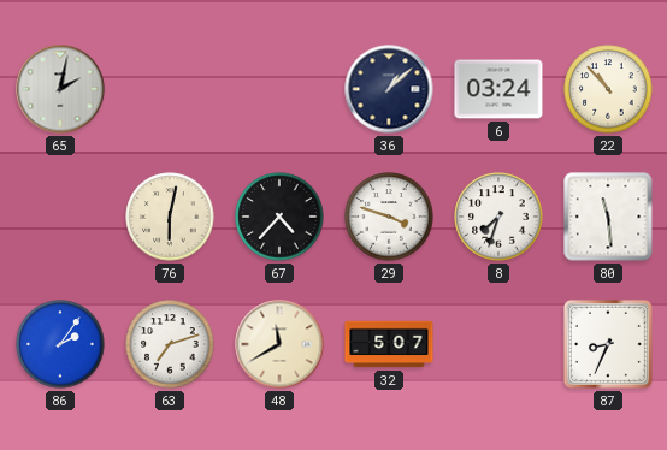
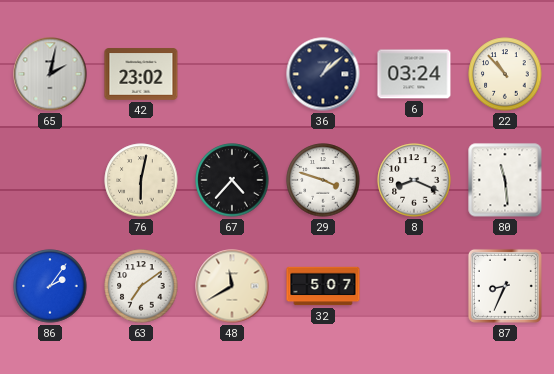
42: none -> 23:02 (141, 74)
8: 7:33 -> 8:19 (414, 180)
63: 7:12 -> 7:09 (141, 286)
